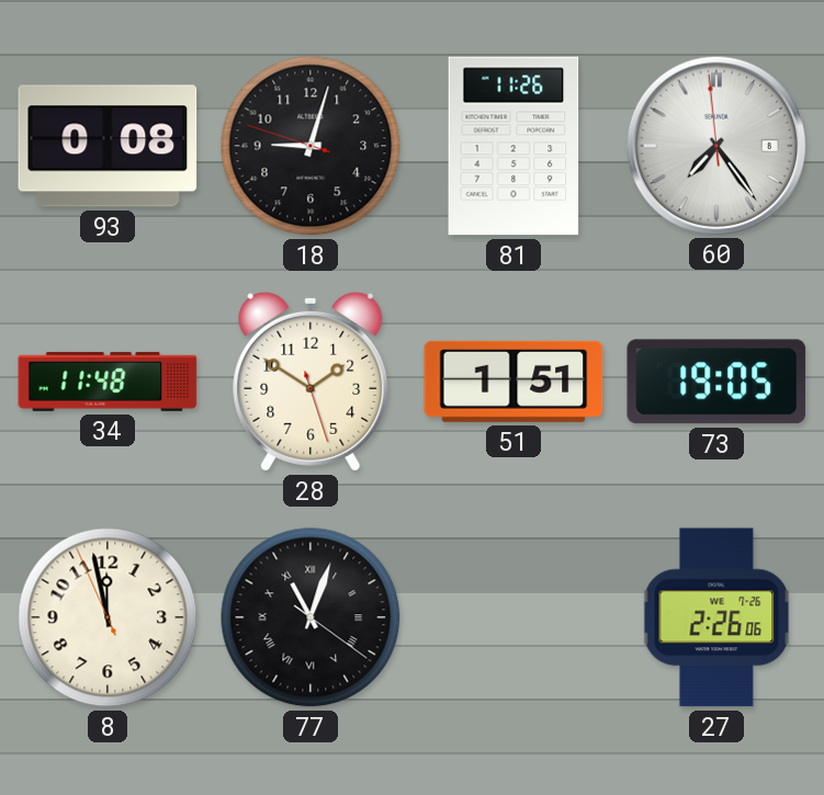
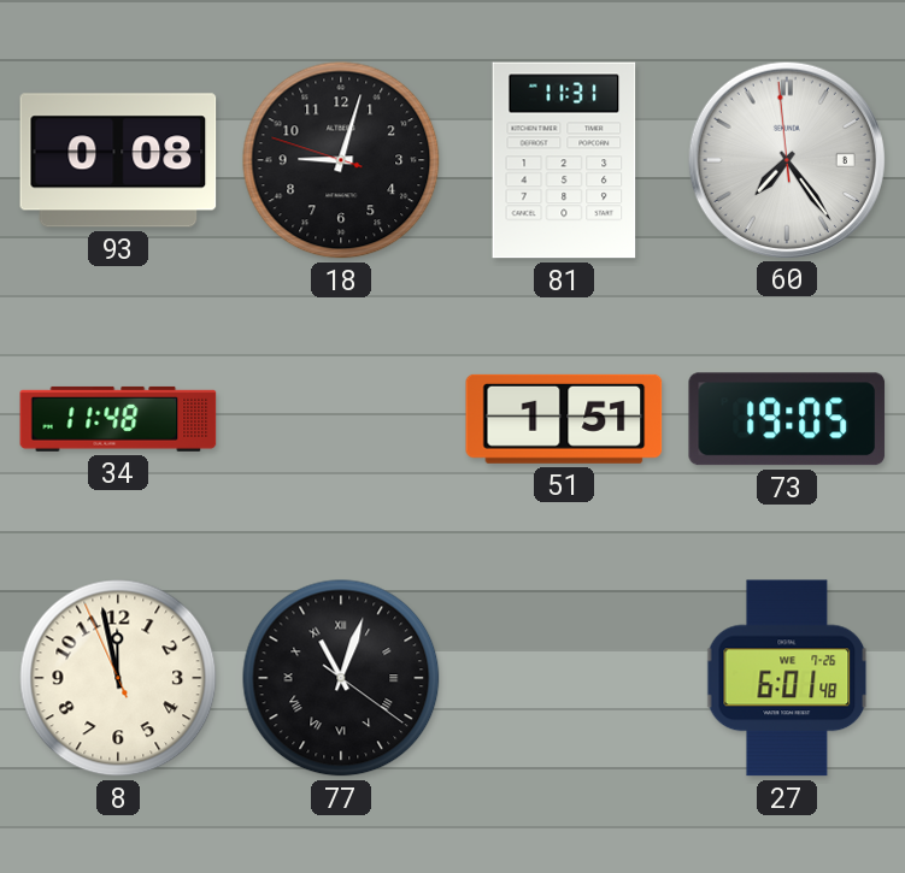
81: 11:26 -> 11:31 (564, 160)
28: 1:50 -> none (311, 382)
27: 2:26 -> 6:01 (787, 678)
